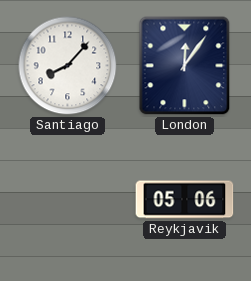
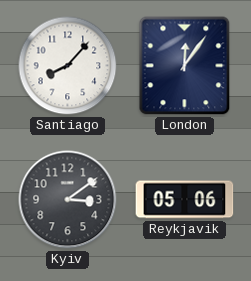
Kyiv: none -> 3:09 (68, 200)
